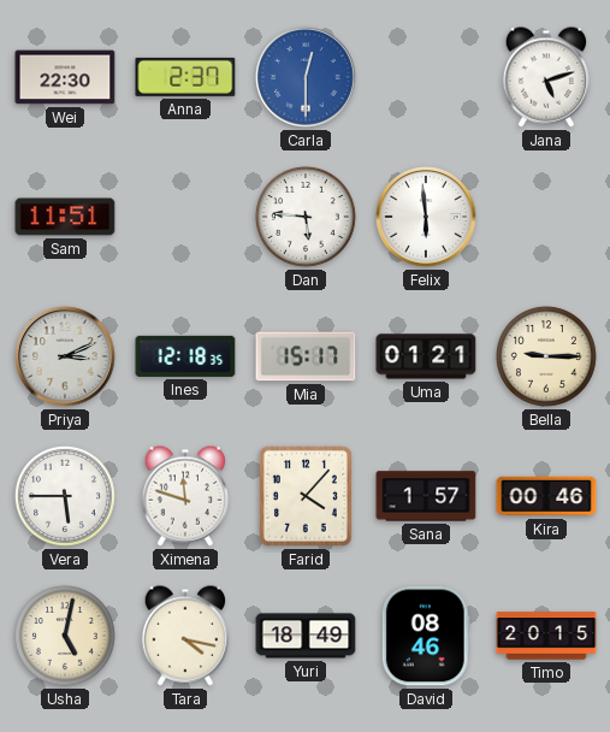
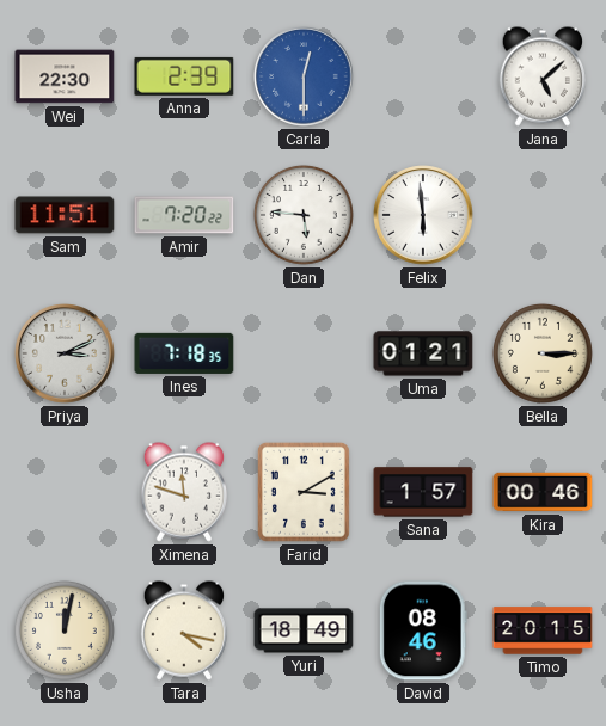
Anna: 2:37 -> 2:39 (184, 76)
Jana: 5:12 -> 5:08 (541, 76)
Amir: none -> 7:20 (184, 215)
Ines: 12:18 -> 7:18 (184, 353)
Mia: 15:17 -> none (306, 356)
Bella: 9:15 -> 3:15 (543, 353)
Vera: 5:45 -> none (65, 496)
Farid: 4:07 -> 3:10 (304, 492)
Usha: 5:02 -> 12:02 (65, 630)
